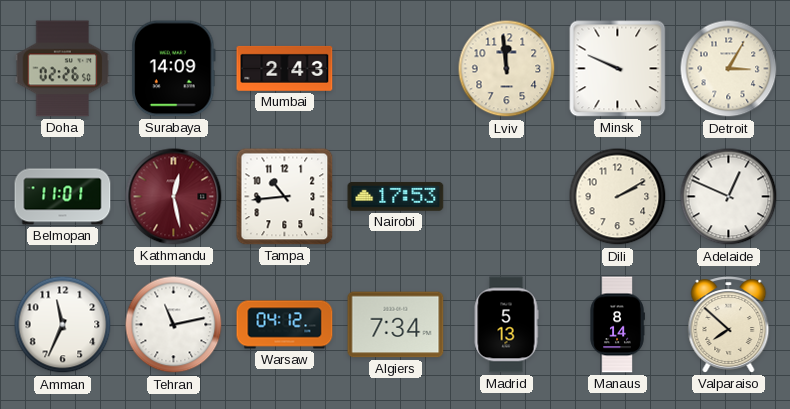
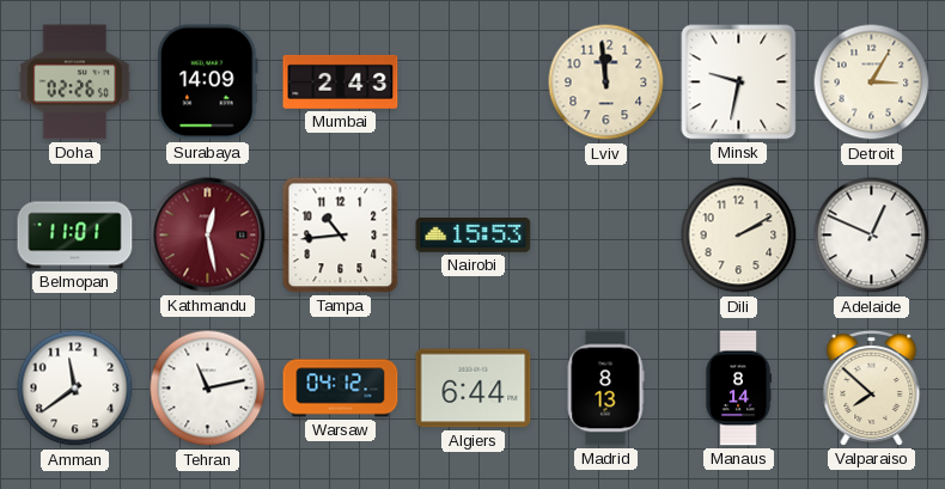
Minsk: 9:49 -> 9:32 (739, 82)
Nairobi: 17:53 -> 15:53 (474, 234)
Amman: 11:34 -> 11:39 (75, 389)
Algiers: 7:34 -> 6:44 (474, 389)
Madrid: 5:13 -> 8:13 (605, 389)
